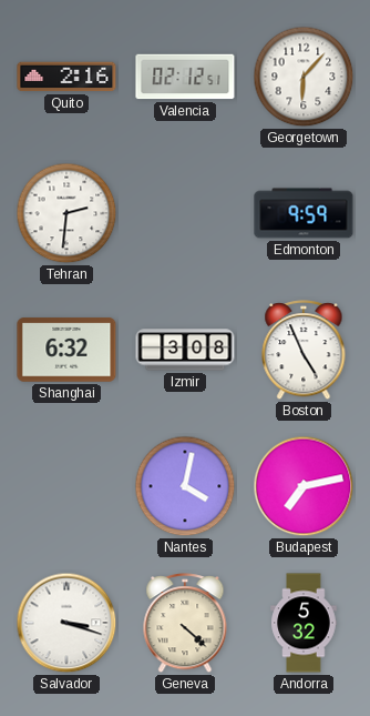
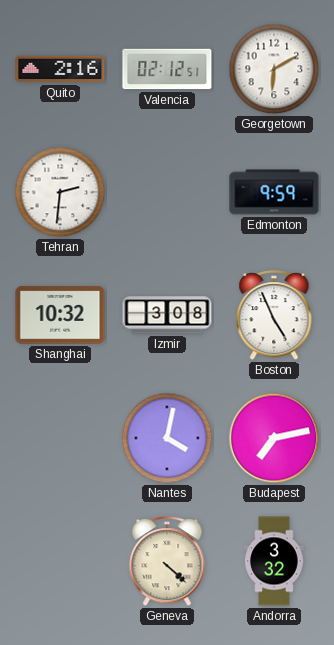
Georgetown: 6:07 -> 6:10 (274, 69)
Shanghai: 6:32 -> 10:32 (60, 315)
Salvador: 3:18 -> none (66, 623)
Andorra: 5:32 -> 3:32 (274, 561)
